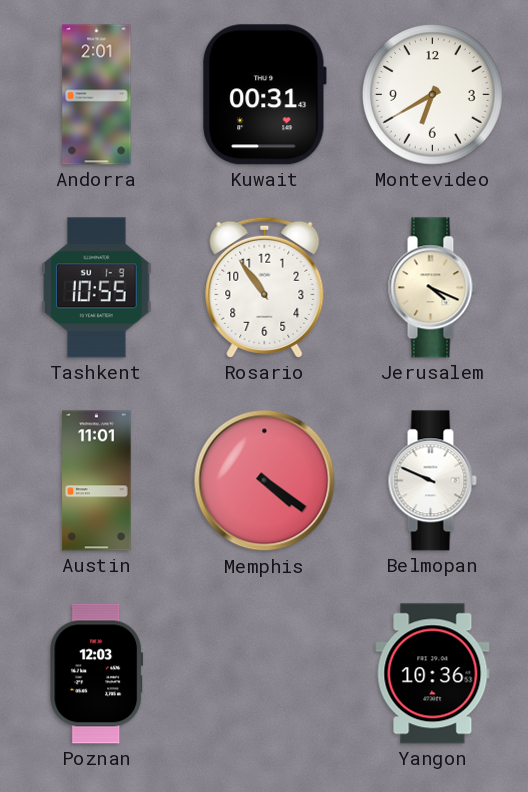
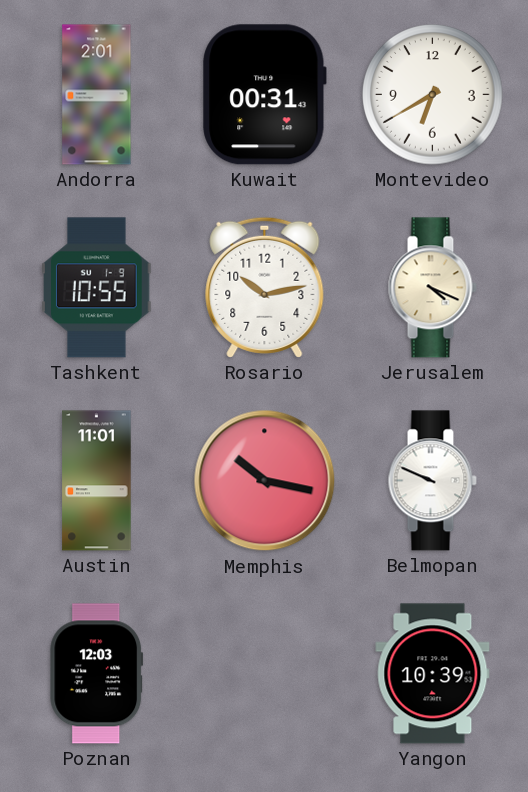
Rosario: 10:54 -> 10:13 (265, 287)
Memphis: 4:21 -> 10:17 (265, 481)
Yangon: 10:36 -> 10:39 (433, 674)
